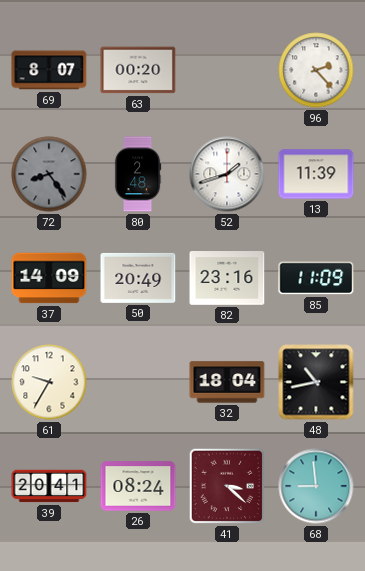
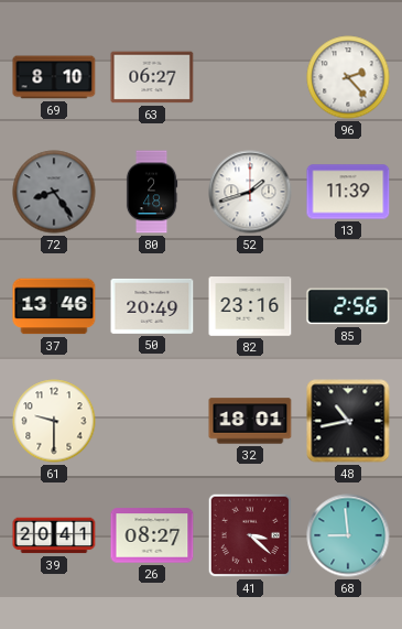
69: 8:07 -> 8:10 (54, 77)
63: 00:20 -> 06:27 (152, 77)
37: 14:09 -> 13:46 (54, 306)
85: 11:09 -> 2:56 (348, 306)
61: 9:35 -> 9:30 (54, 421)
32: 18:04 -> 18:01 (250, 421)
26: 08:24 -> 08:27 (152, 535)
